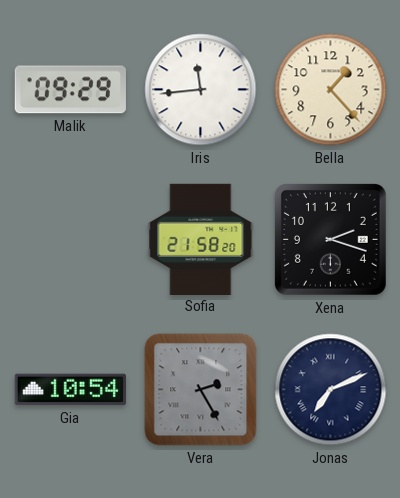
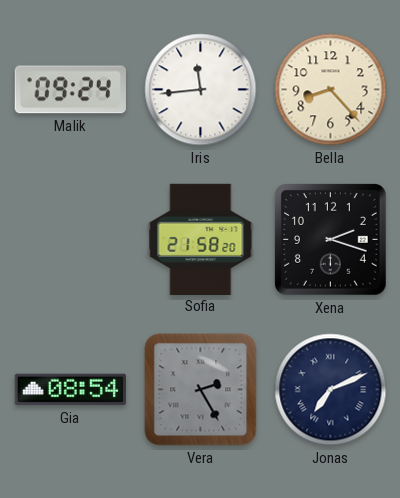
Malik: 09:29 -> 09:24 (70, 90)
Bella: 1:23 -> 8:23 (331, 90)
Gia: 10:54 -> 08:54 (70, 390)
